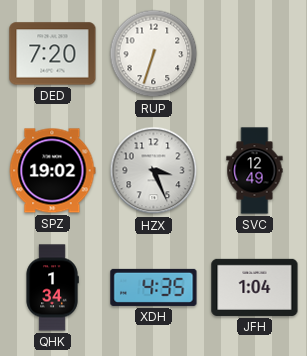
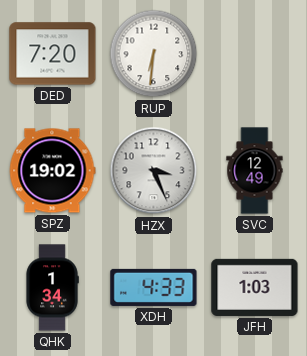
RUP: 6:33 -> 6:31 (154, 54)
XDH: 4:35 -> 4:33 (154, 287)
JFH: 1:04 -> 1:03 (255, 287)
